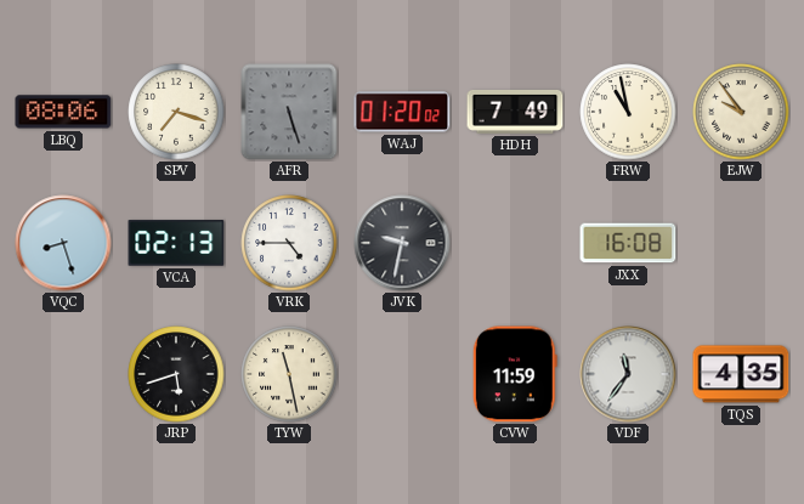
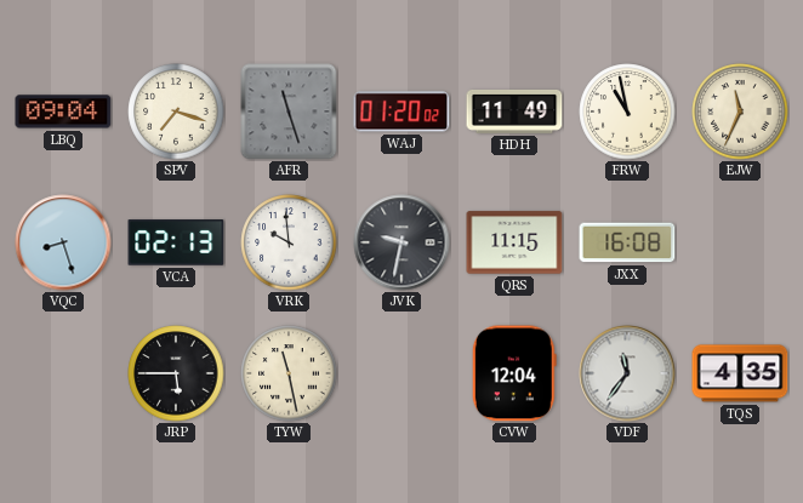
LBQ: 08:06 -> 09:04 (63, 112)
AFR: 5:27 -> 11:27 (289, 112)
HDH: 7:49 -> 11:49 (514, 112)
EJW: 9:54 -> 11:34 (740, 112)
VRK: 4:45 -> 9:59 (289, 242)
QRS: none -> 11:15 (514, 242)
JRP: 5:42 -> 5:45 (176, 373)
CVW: 11:59 -> 12:04 (514, 373)
